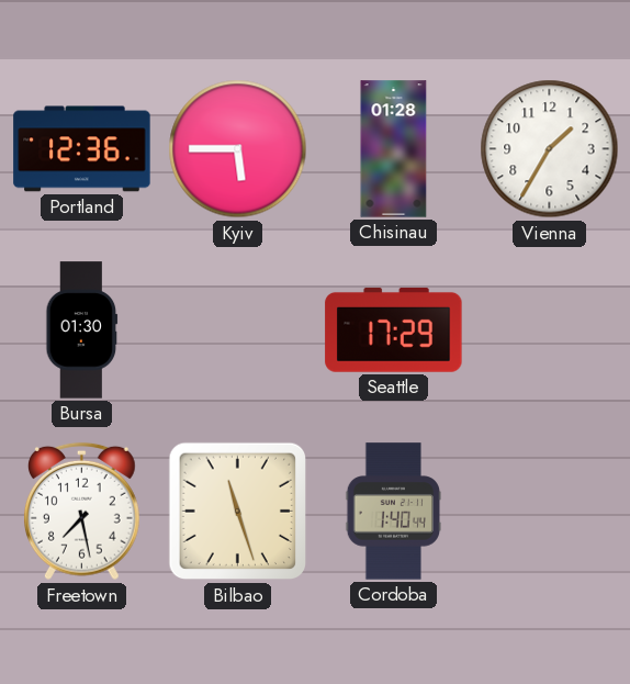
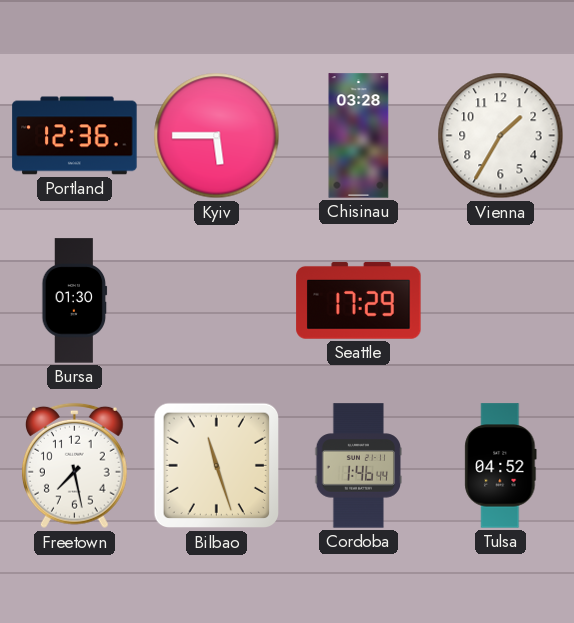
Chisinau: 01:28 -> 03:28 (359, 136)
Cordoba: 1:40 -> 1:46 (358, 466)
Tulsa: none -> 04:52 (501, 466)
